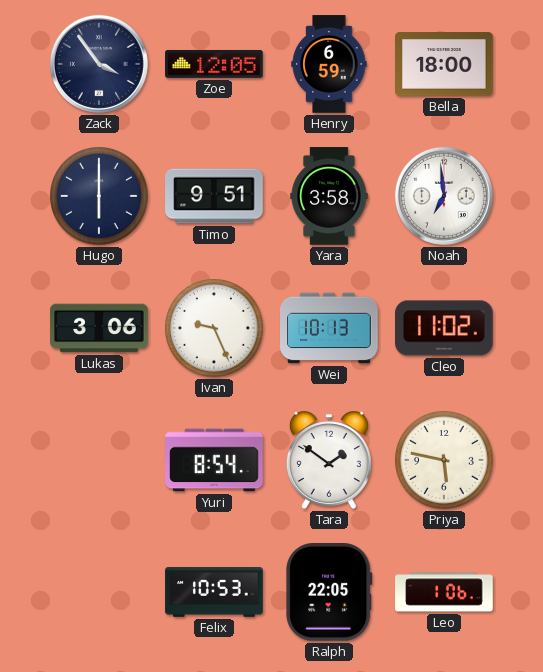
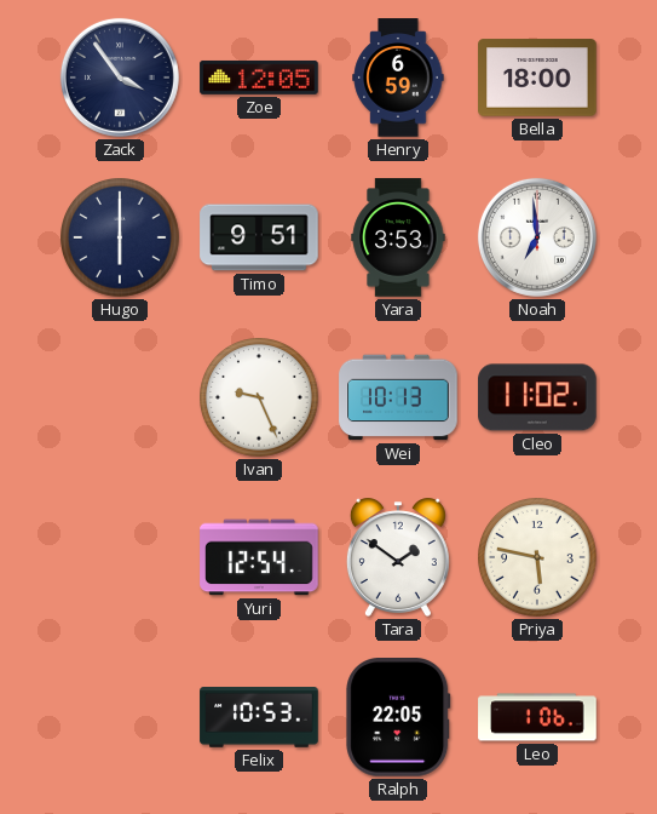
Yara: 3:58 -> 3:53 (398, 237)
Lukas: 3:06 -> none (99, 328)
Yuri: 8:54 -> 12:54 (259, 557)
